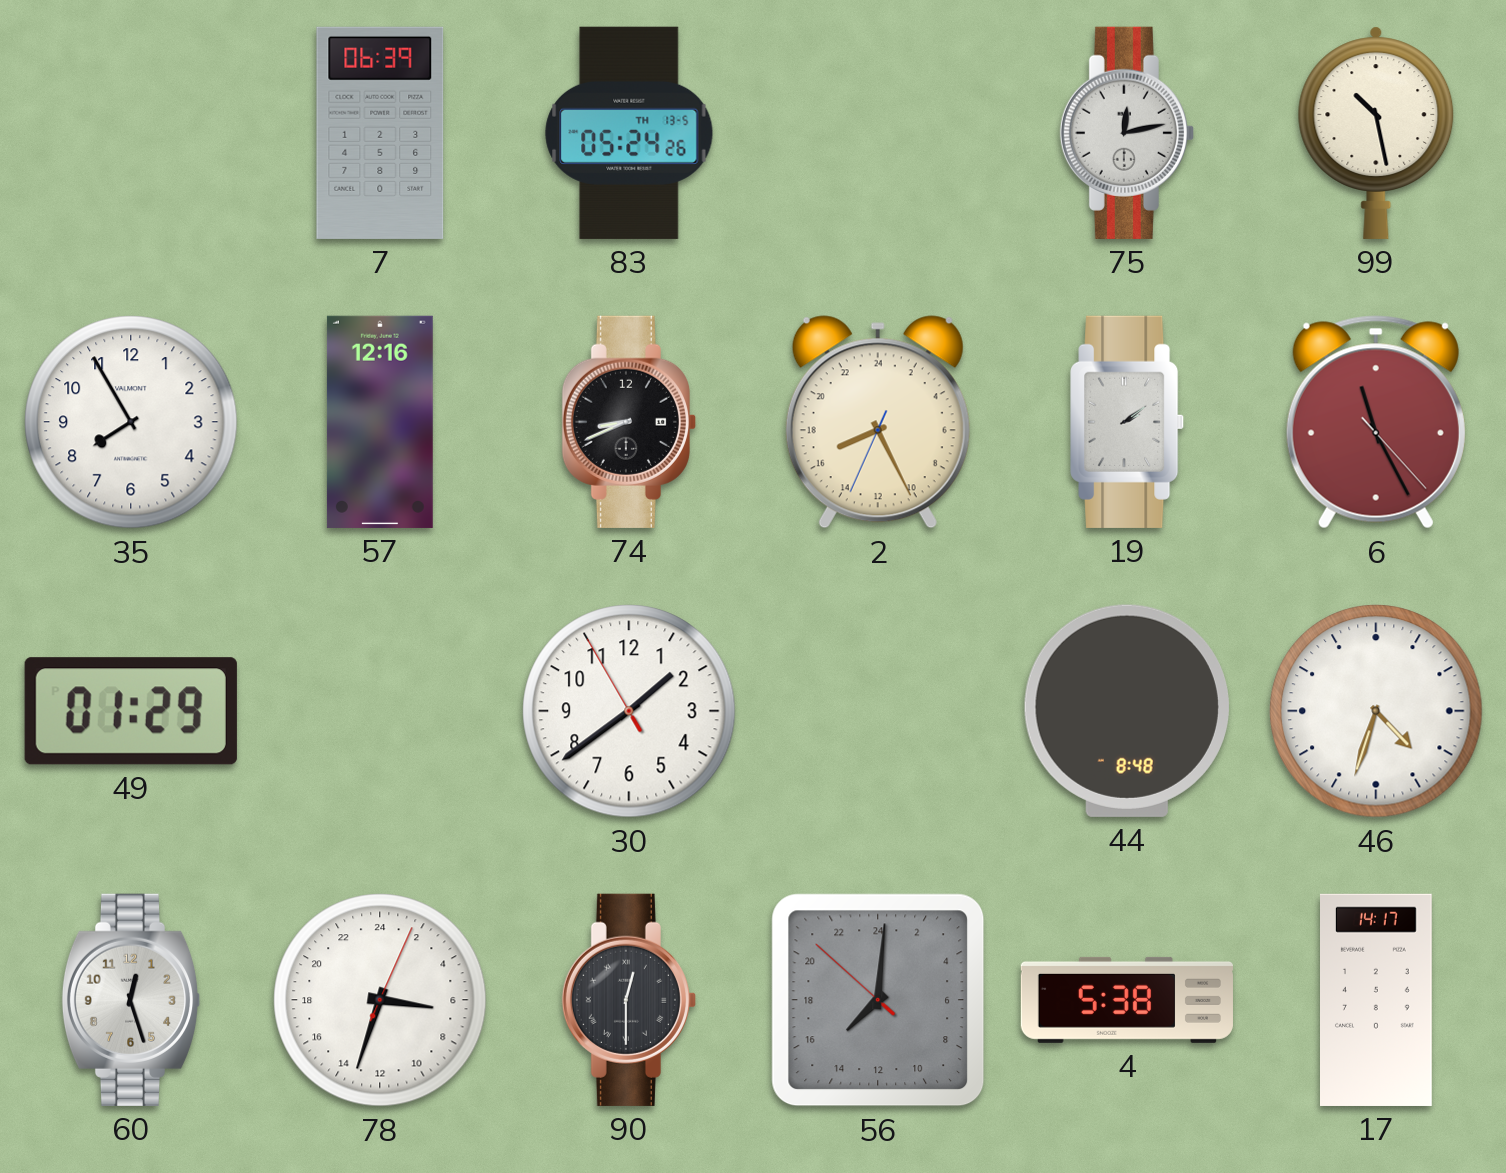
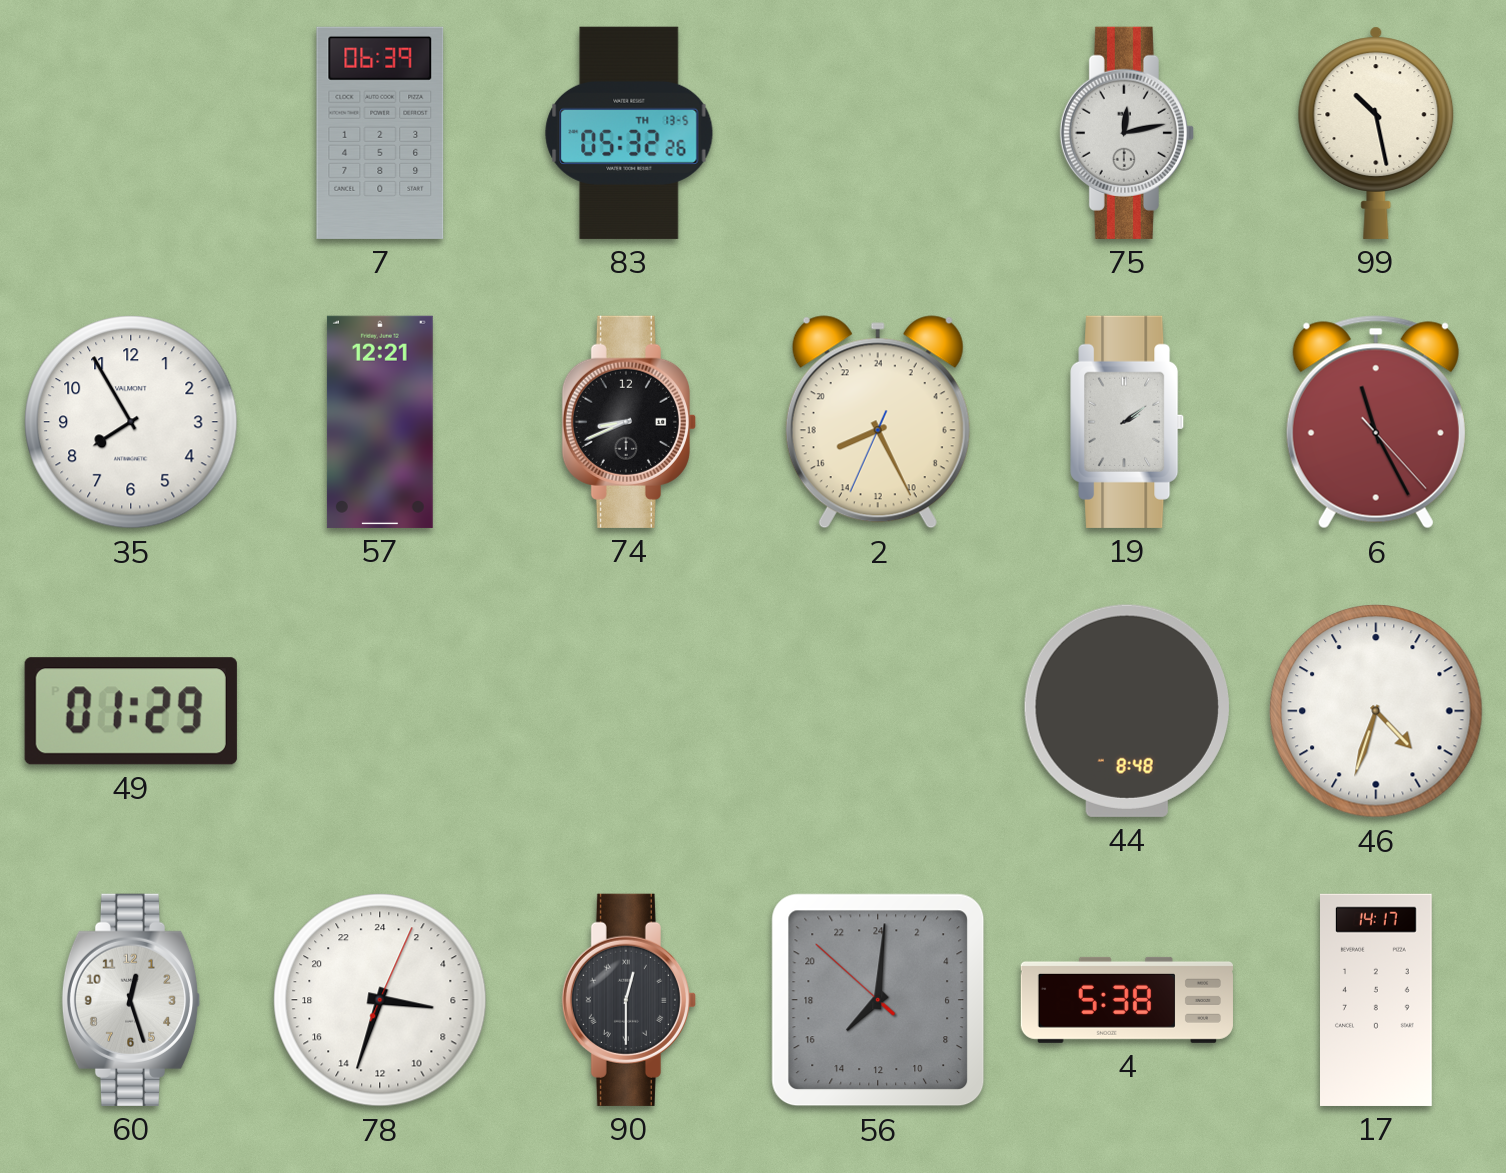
83: 05:24 -> 05:32 (629, 133)
57: 12:16 -> 12:21 (380, 422)
30: 1:38 -> none (629, 711)
